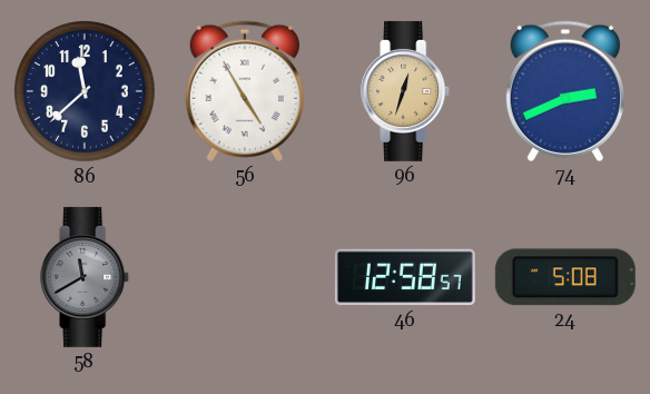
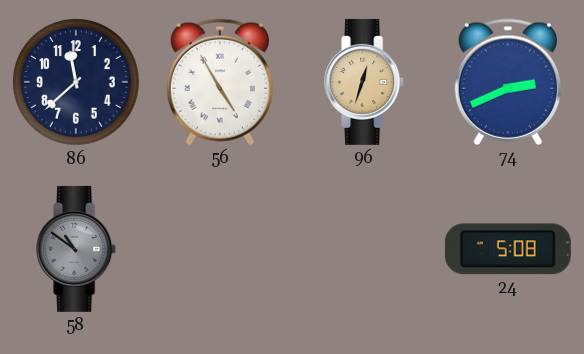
58: 11:40 -> 10:51 (77, 249)
46: 12:58 -> none (405, 277)
